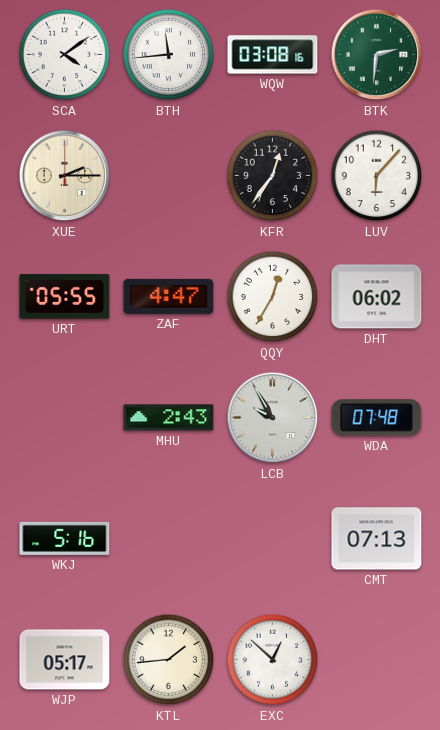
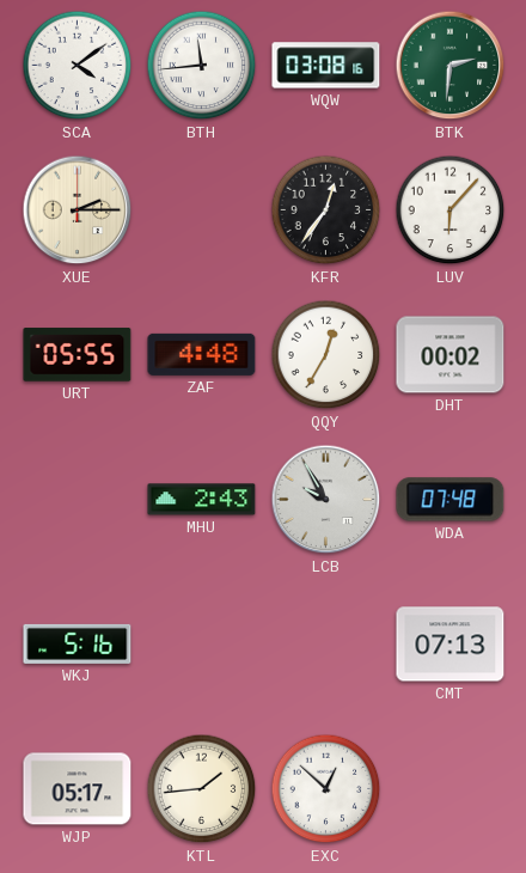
ZAF: 4:47 -> 4:48 (202, 354)
DHT: 06:02 -> 00:02 (451, 355)
